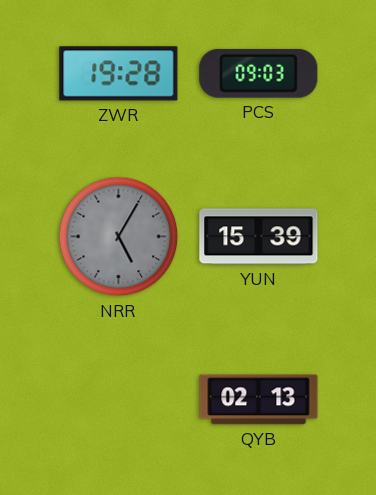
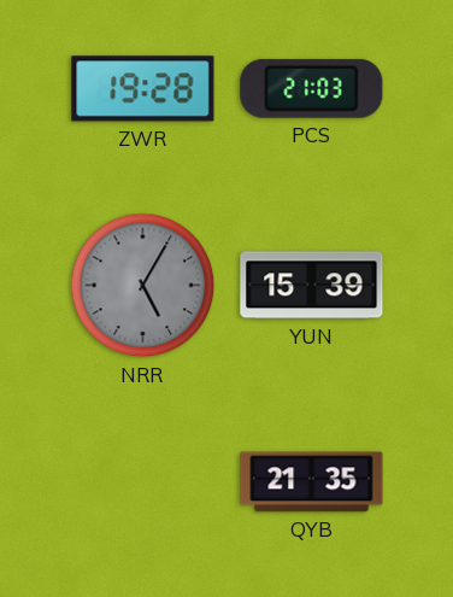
PCS: 09:03 -> 21:03 (312, 88)
QYB: 02:13 -> 21:35 (312, 482)
